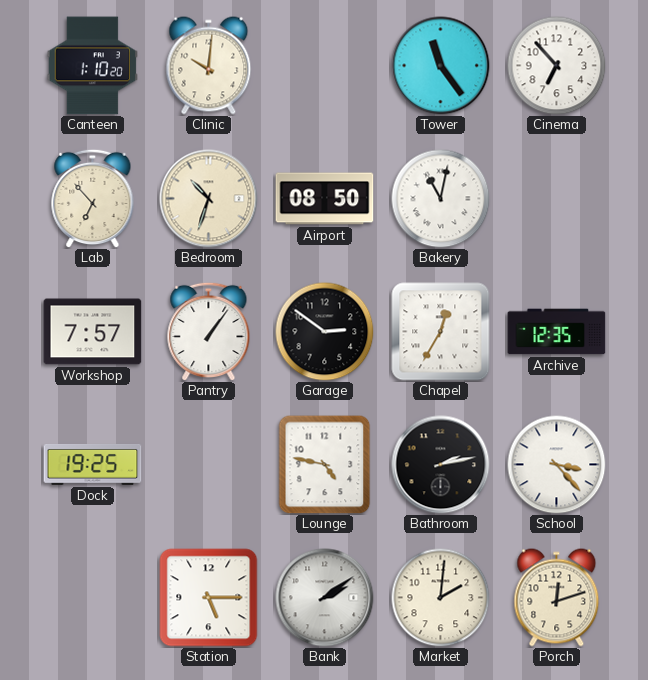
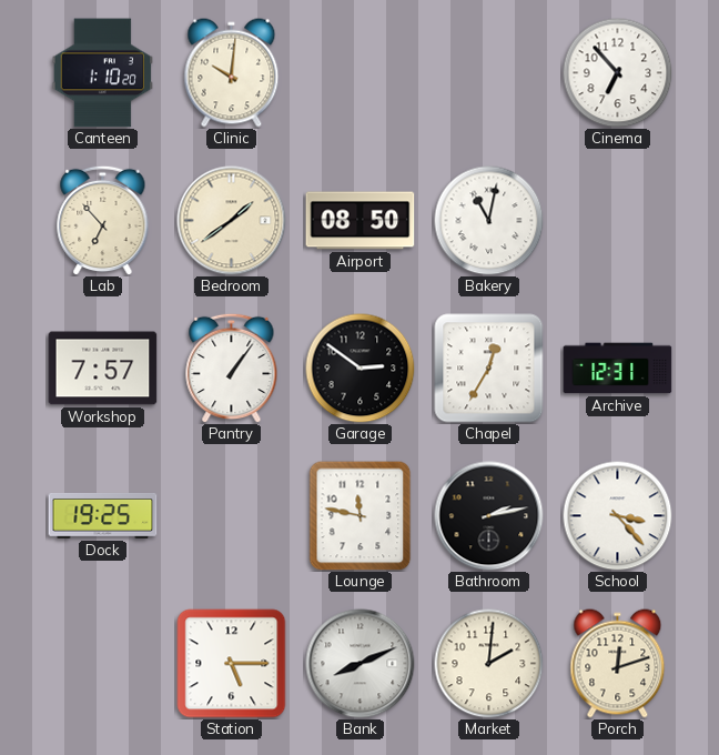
Tower: 11:24 -> none (441, 66)
Bedroom: 10:33 -> 1:39 (232, 221)
Archive: 12:35 -> 12:31 (618, 369)
Lounge: 4:47 -> 11:47 (361, 516)
Bank: 2:09 -> 8:11 (361, 664)
